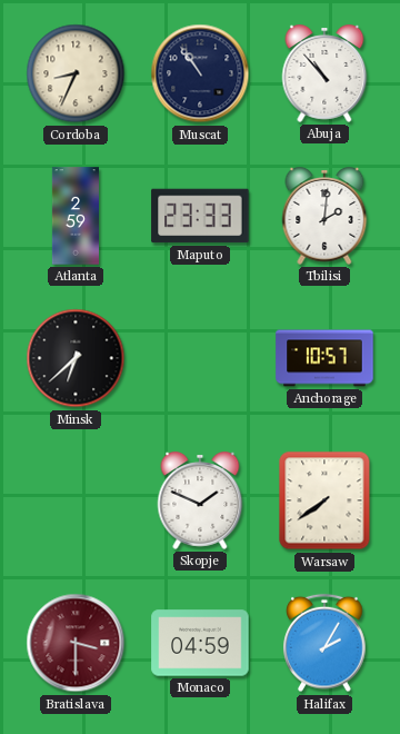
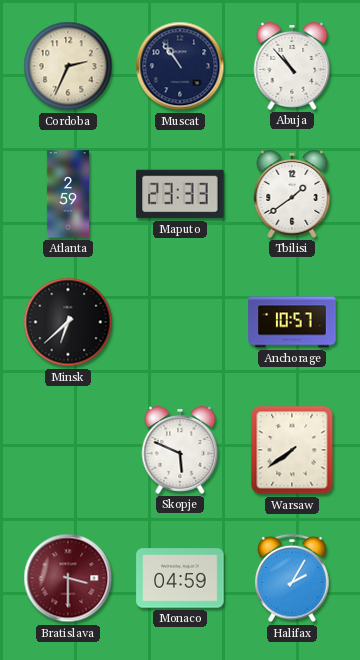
Cordoba: 8:34 -> 2:34 (68, 66)
Tbilisi: 2:01 -> 1:39 (292, 194)
Skopje: 1:49 -> 5:49 (180, 450)
